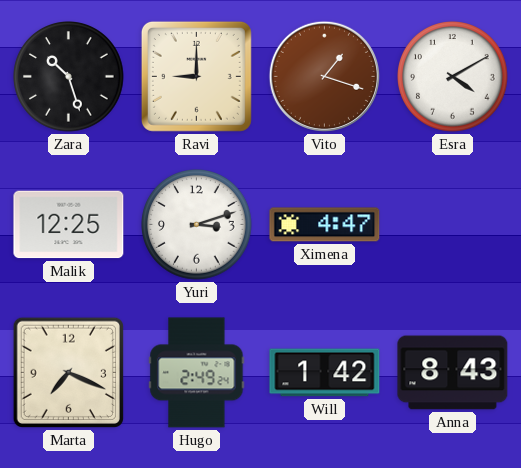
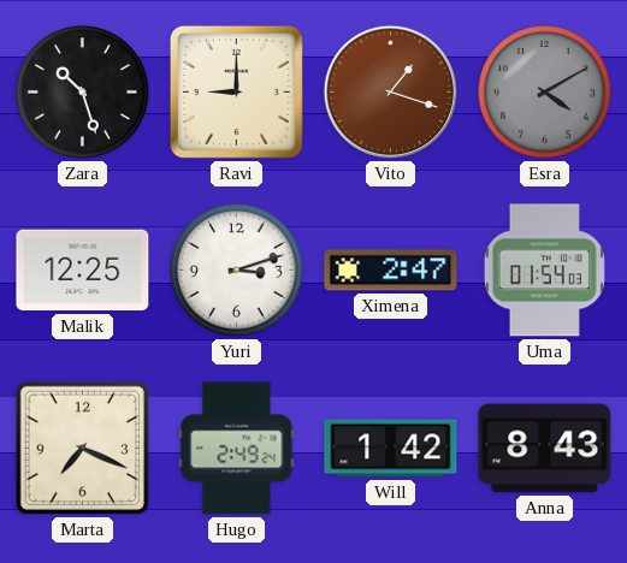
Esra dial: white -> grey (545, 93)
Ximena: 4:47 -> 2:47 (391, 271)
Uma: none -> 01:54 (544, 271)
